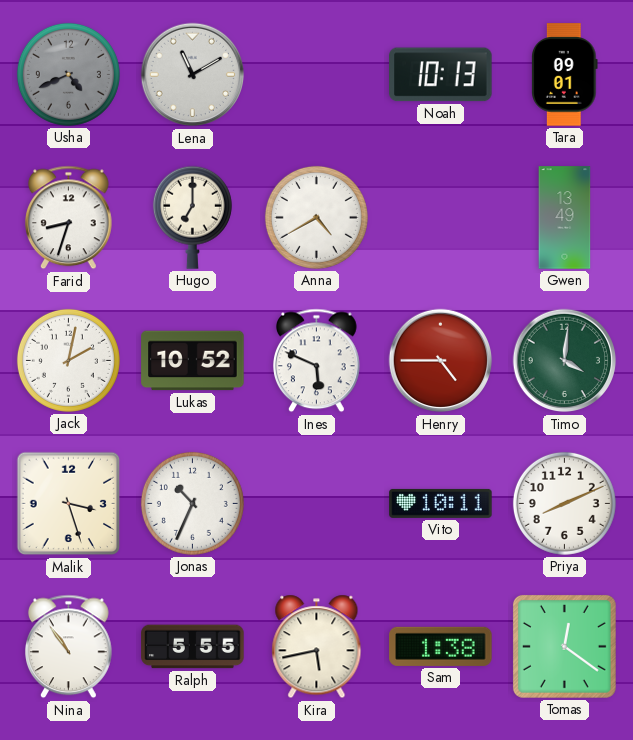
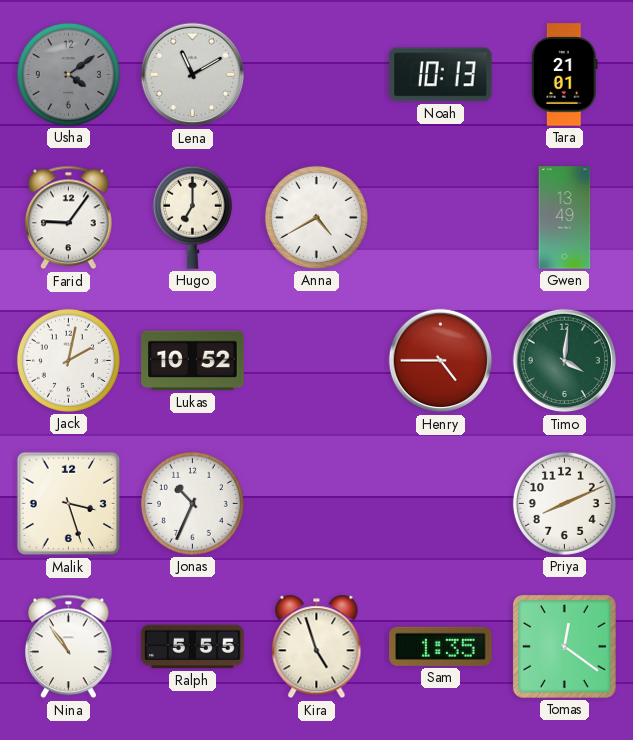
Usha: 4:41 -> 4:09 (68, 74)
Tara: 09:01 -> 21:01 (565, 75)
Farid: 8:33 -> 9:06 (69, 218)
Ines: 5:49 -> none (317, 361)
Vito: 10:11 -> none (441, 503)
Kira: 5:43 -> 4:57 (317, 647)
Sam: 1:38 -> 1:35 (441, 646)
